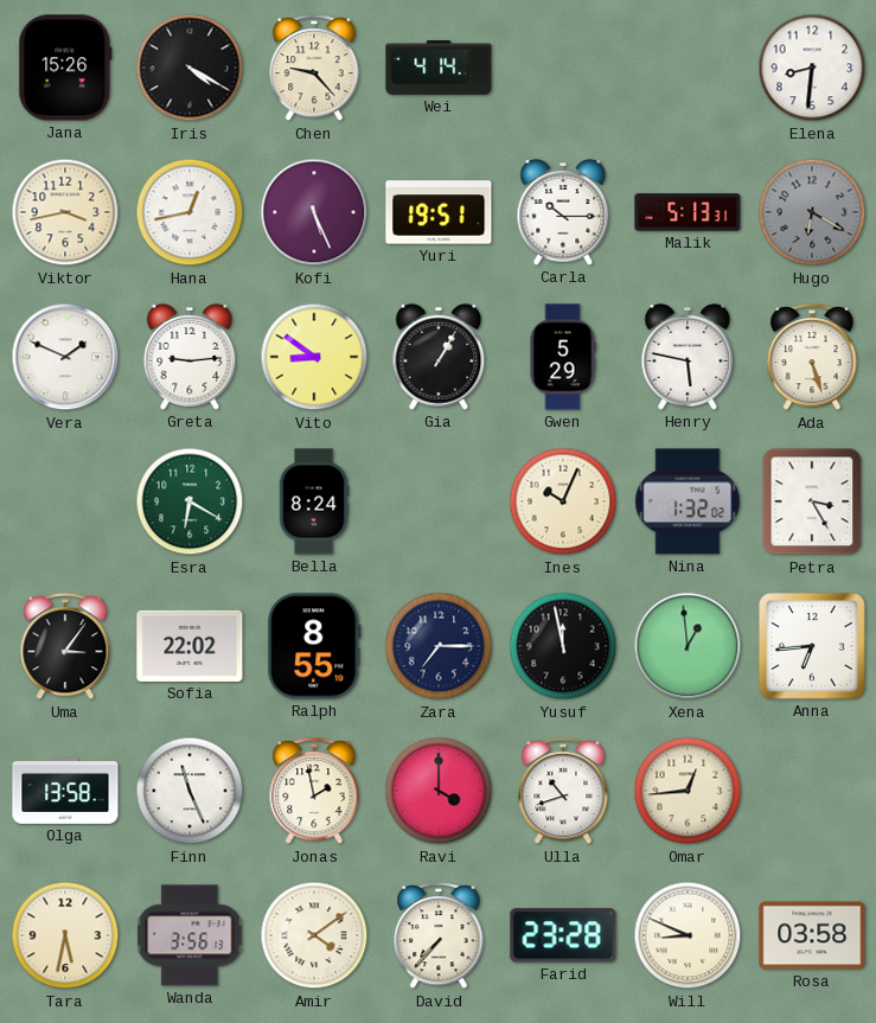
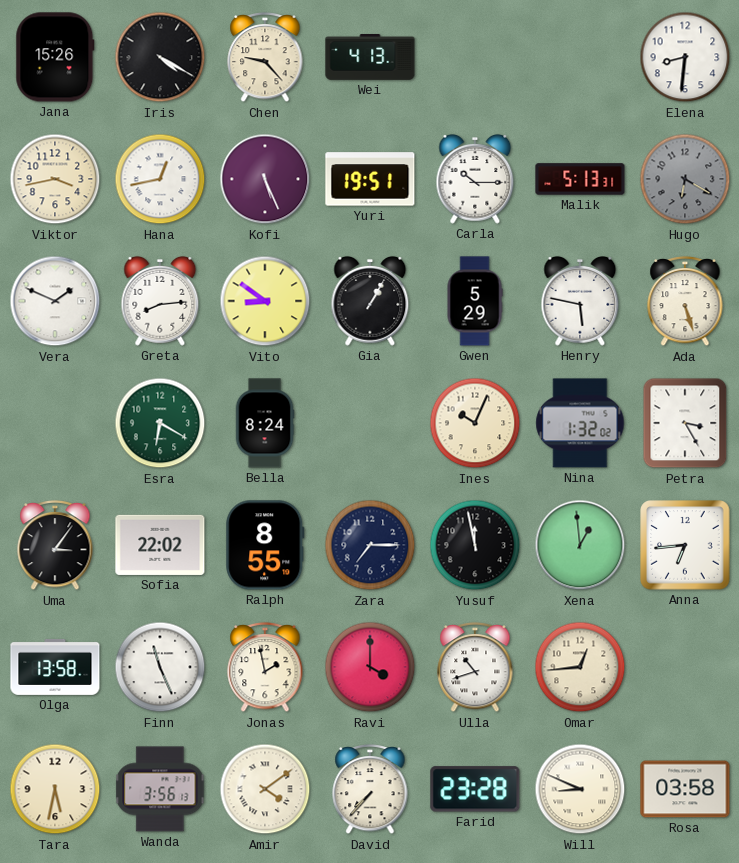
Wei: 4:14 -> 4:13 (370, 58)
Greta: 9:14 -> 8:14 (160, 301)
